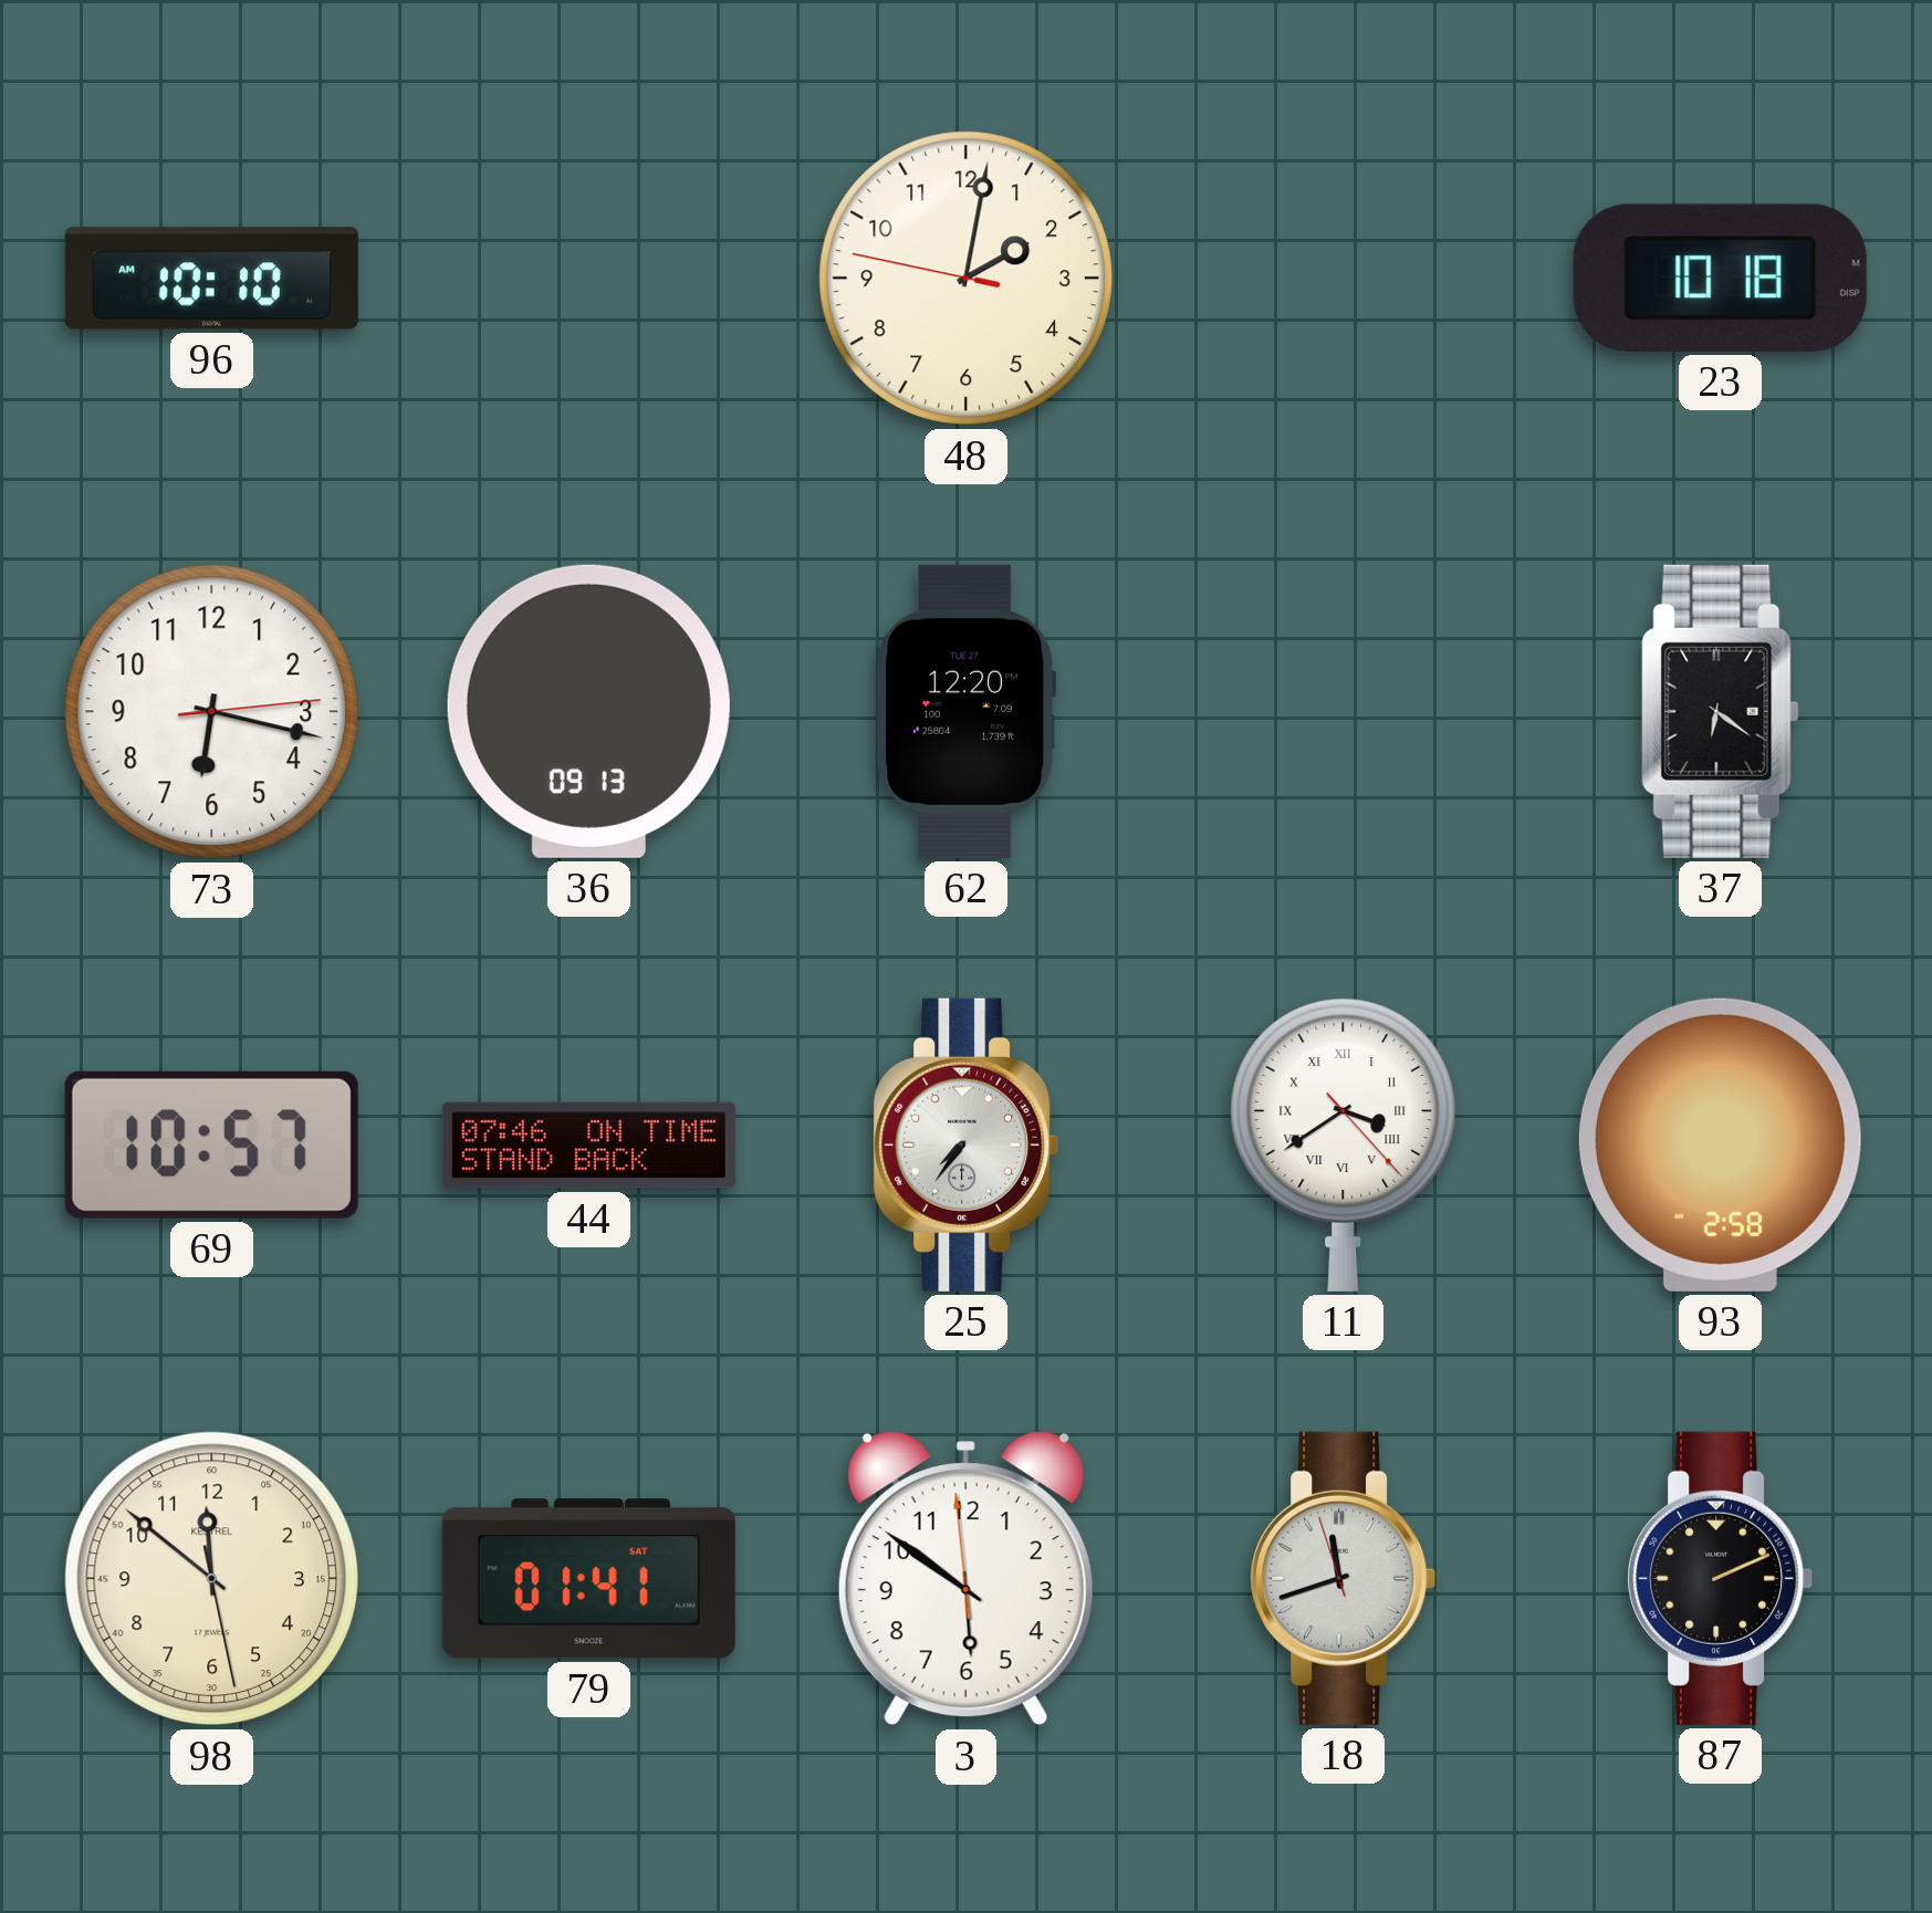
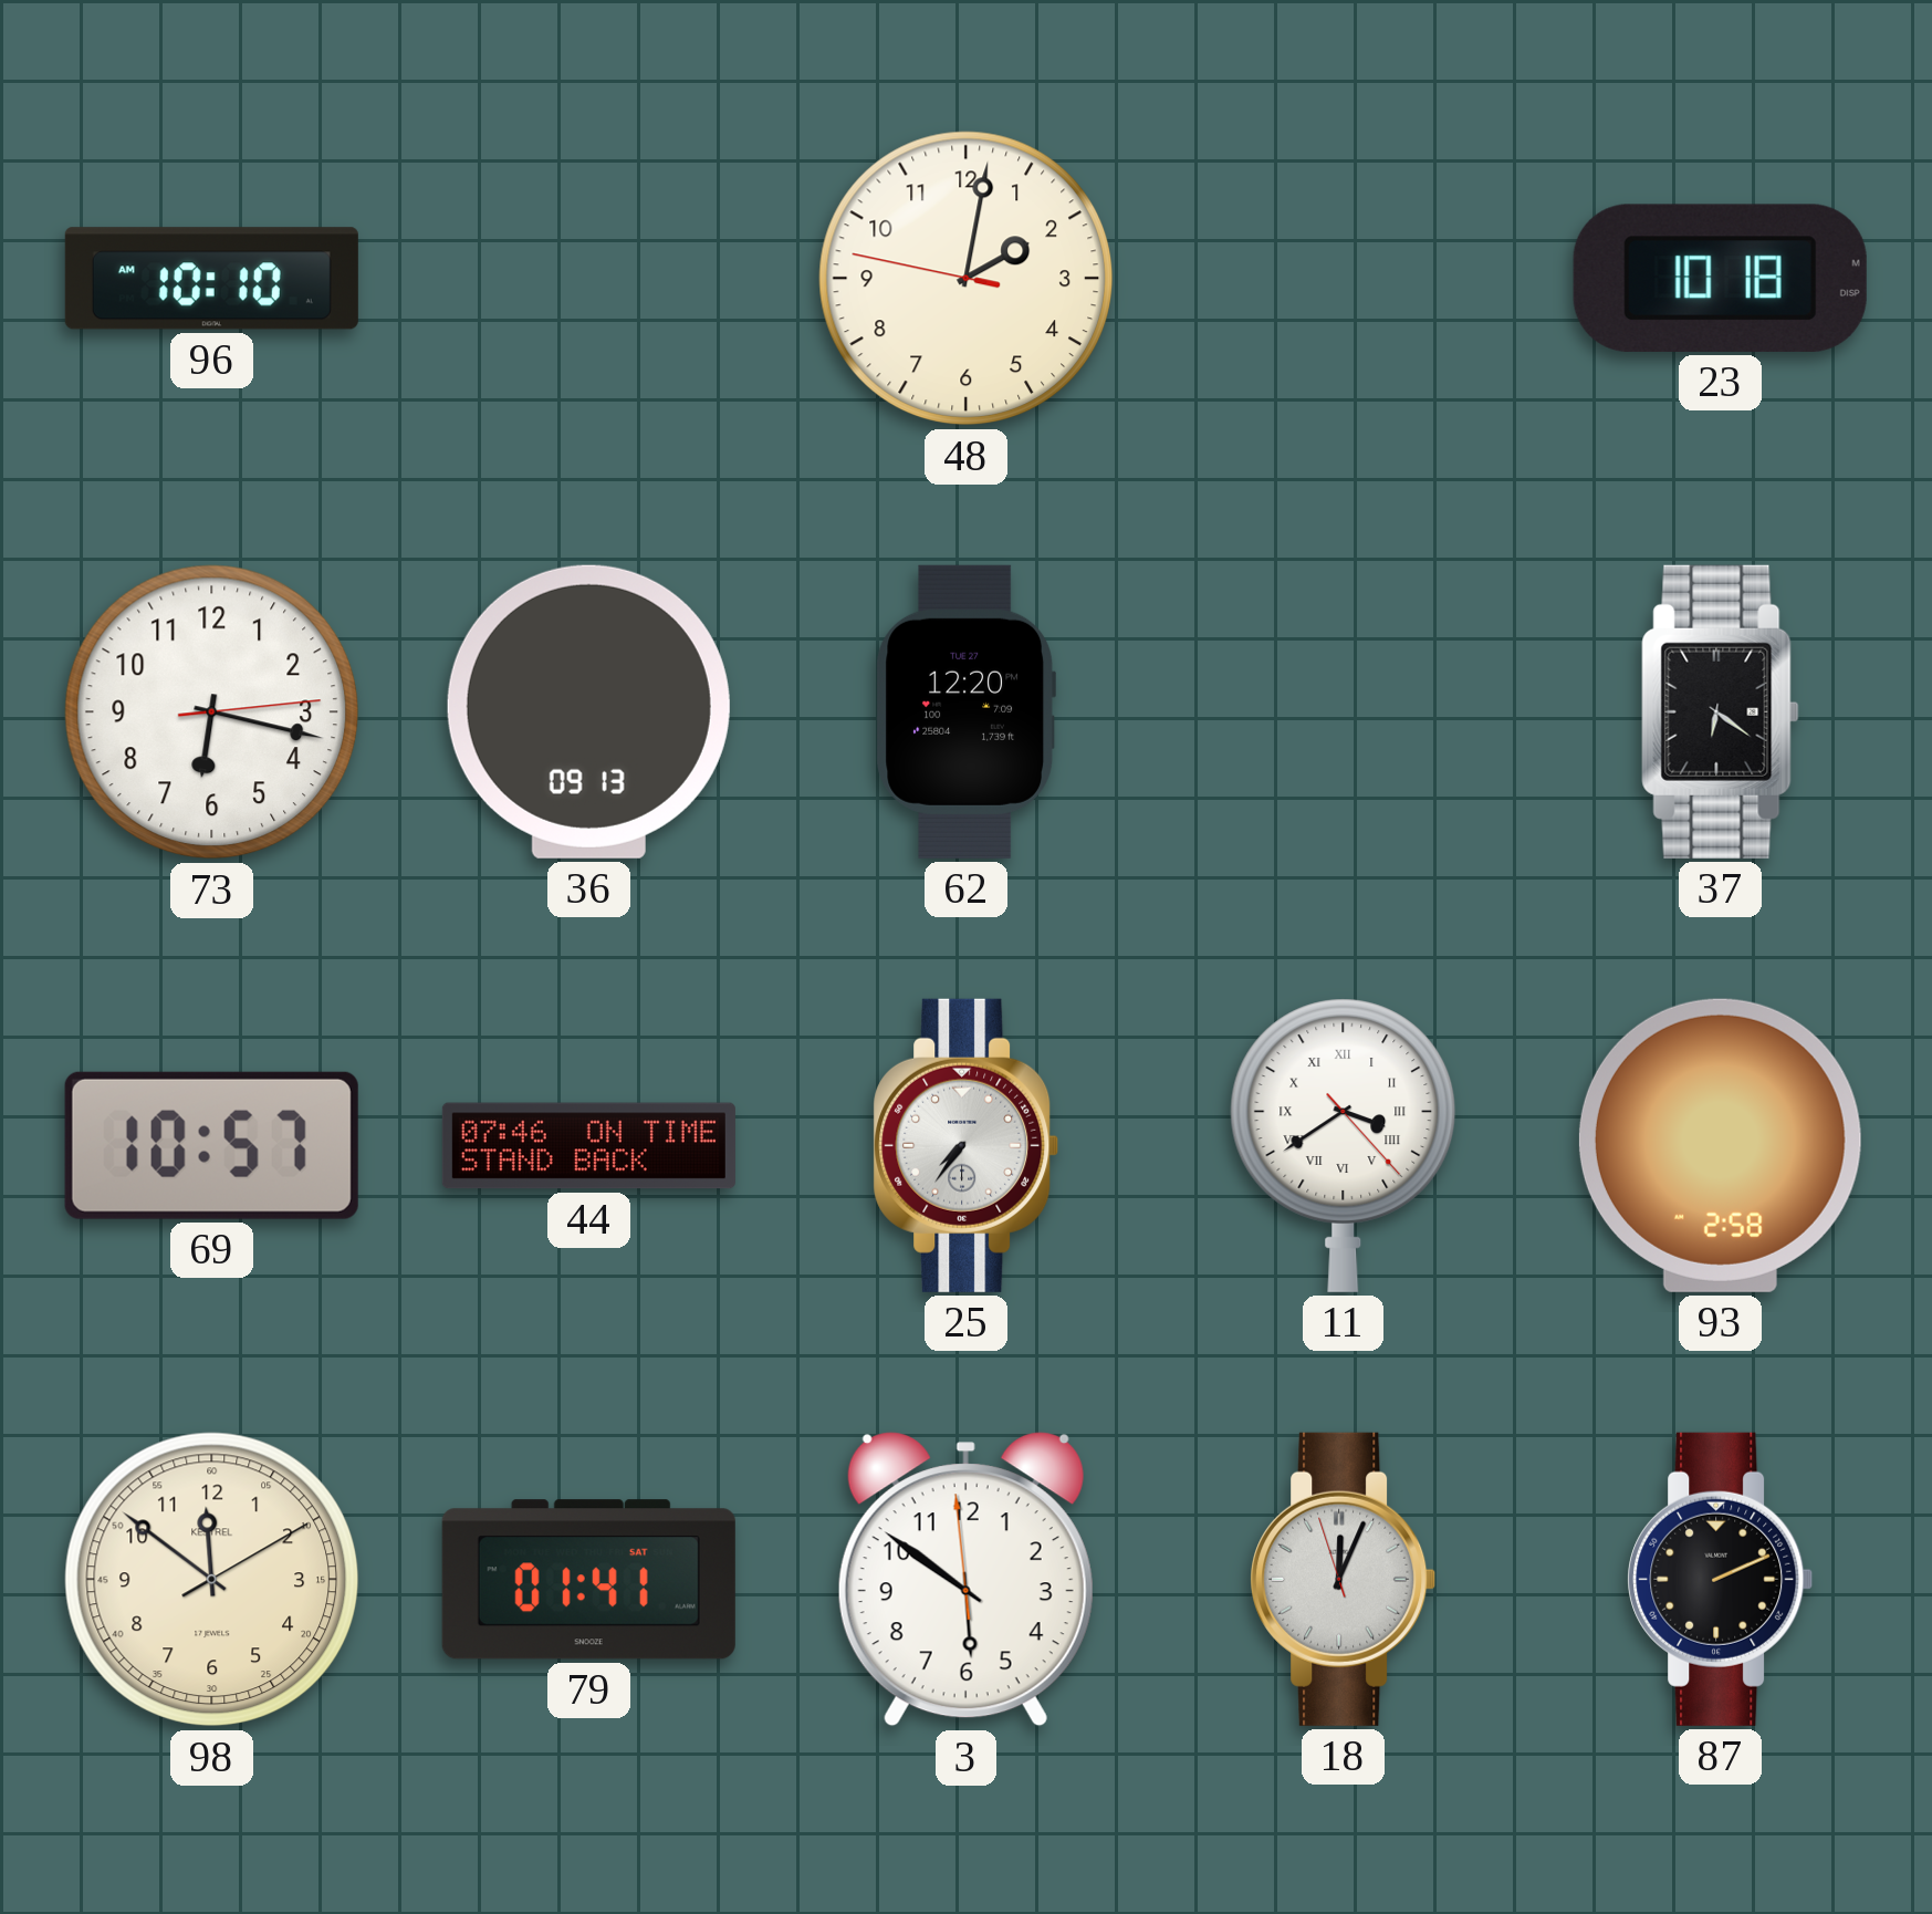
98: 11:51:28 -> 11:51:10 (212, 1580)
18: 11:41 -> 12:03 (1344, 1579)
